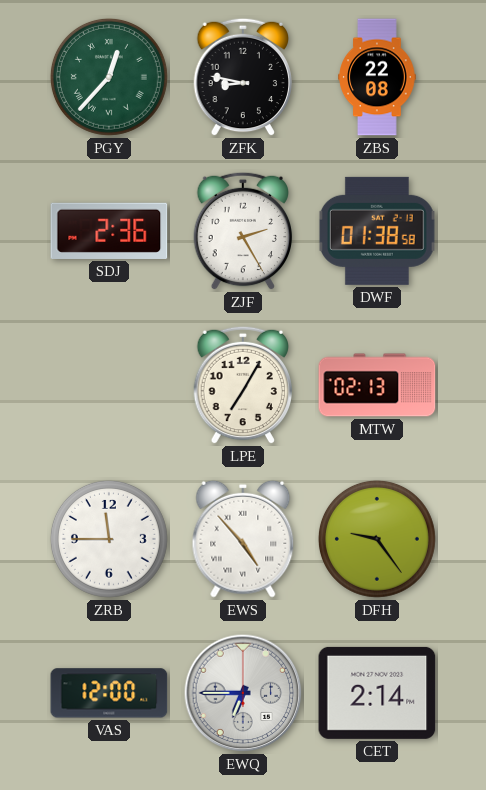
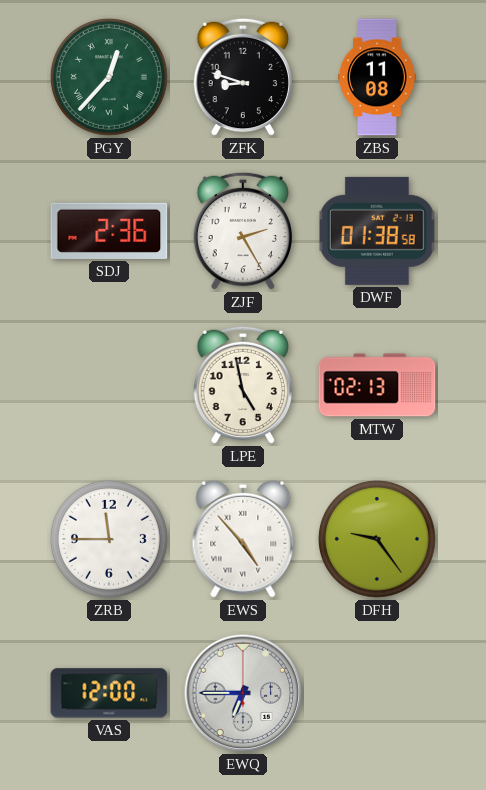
ZFK: 8:47 -> 8:48 (243, 77)
ZBS: 22:08 -> 11:08 (377, 77)
LPE: 7:05 -> 4:58 (243, 385)
CET: 2:14 -> none (377, 693)
